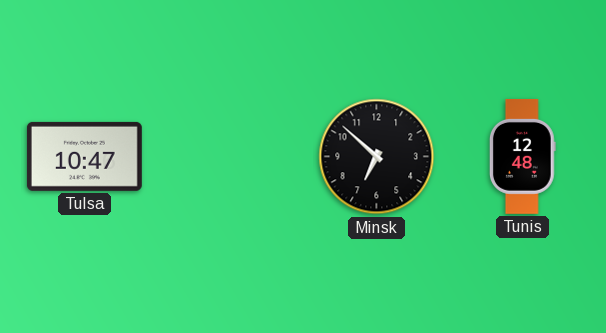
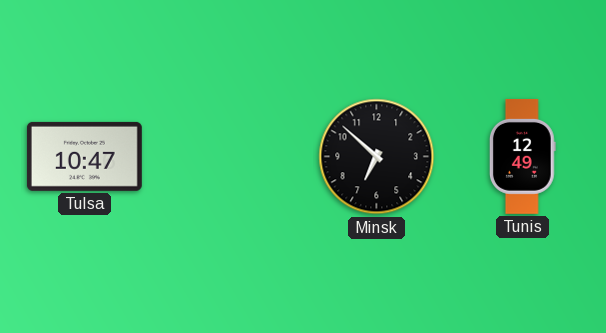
Tunis: 12:48 -> 12:49 (522, 156)
